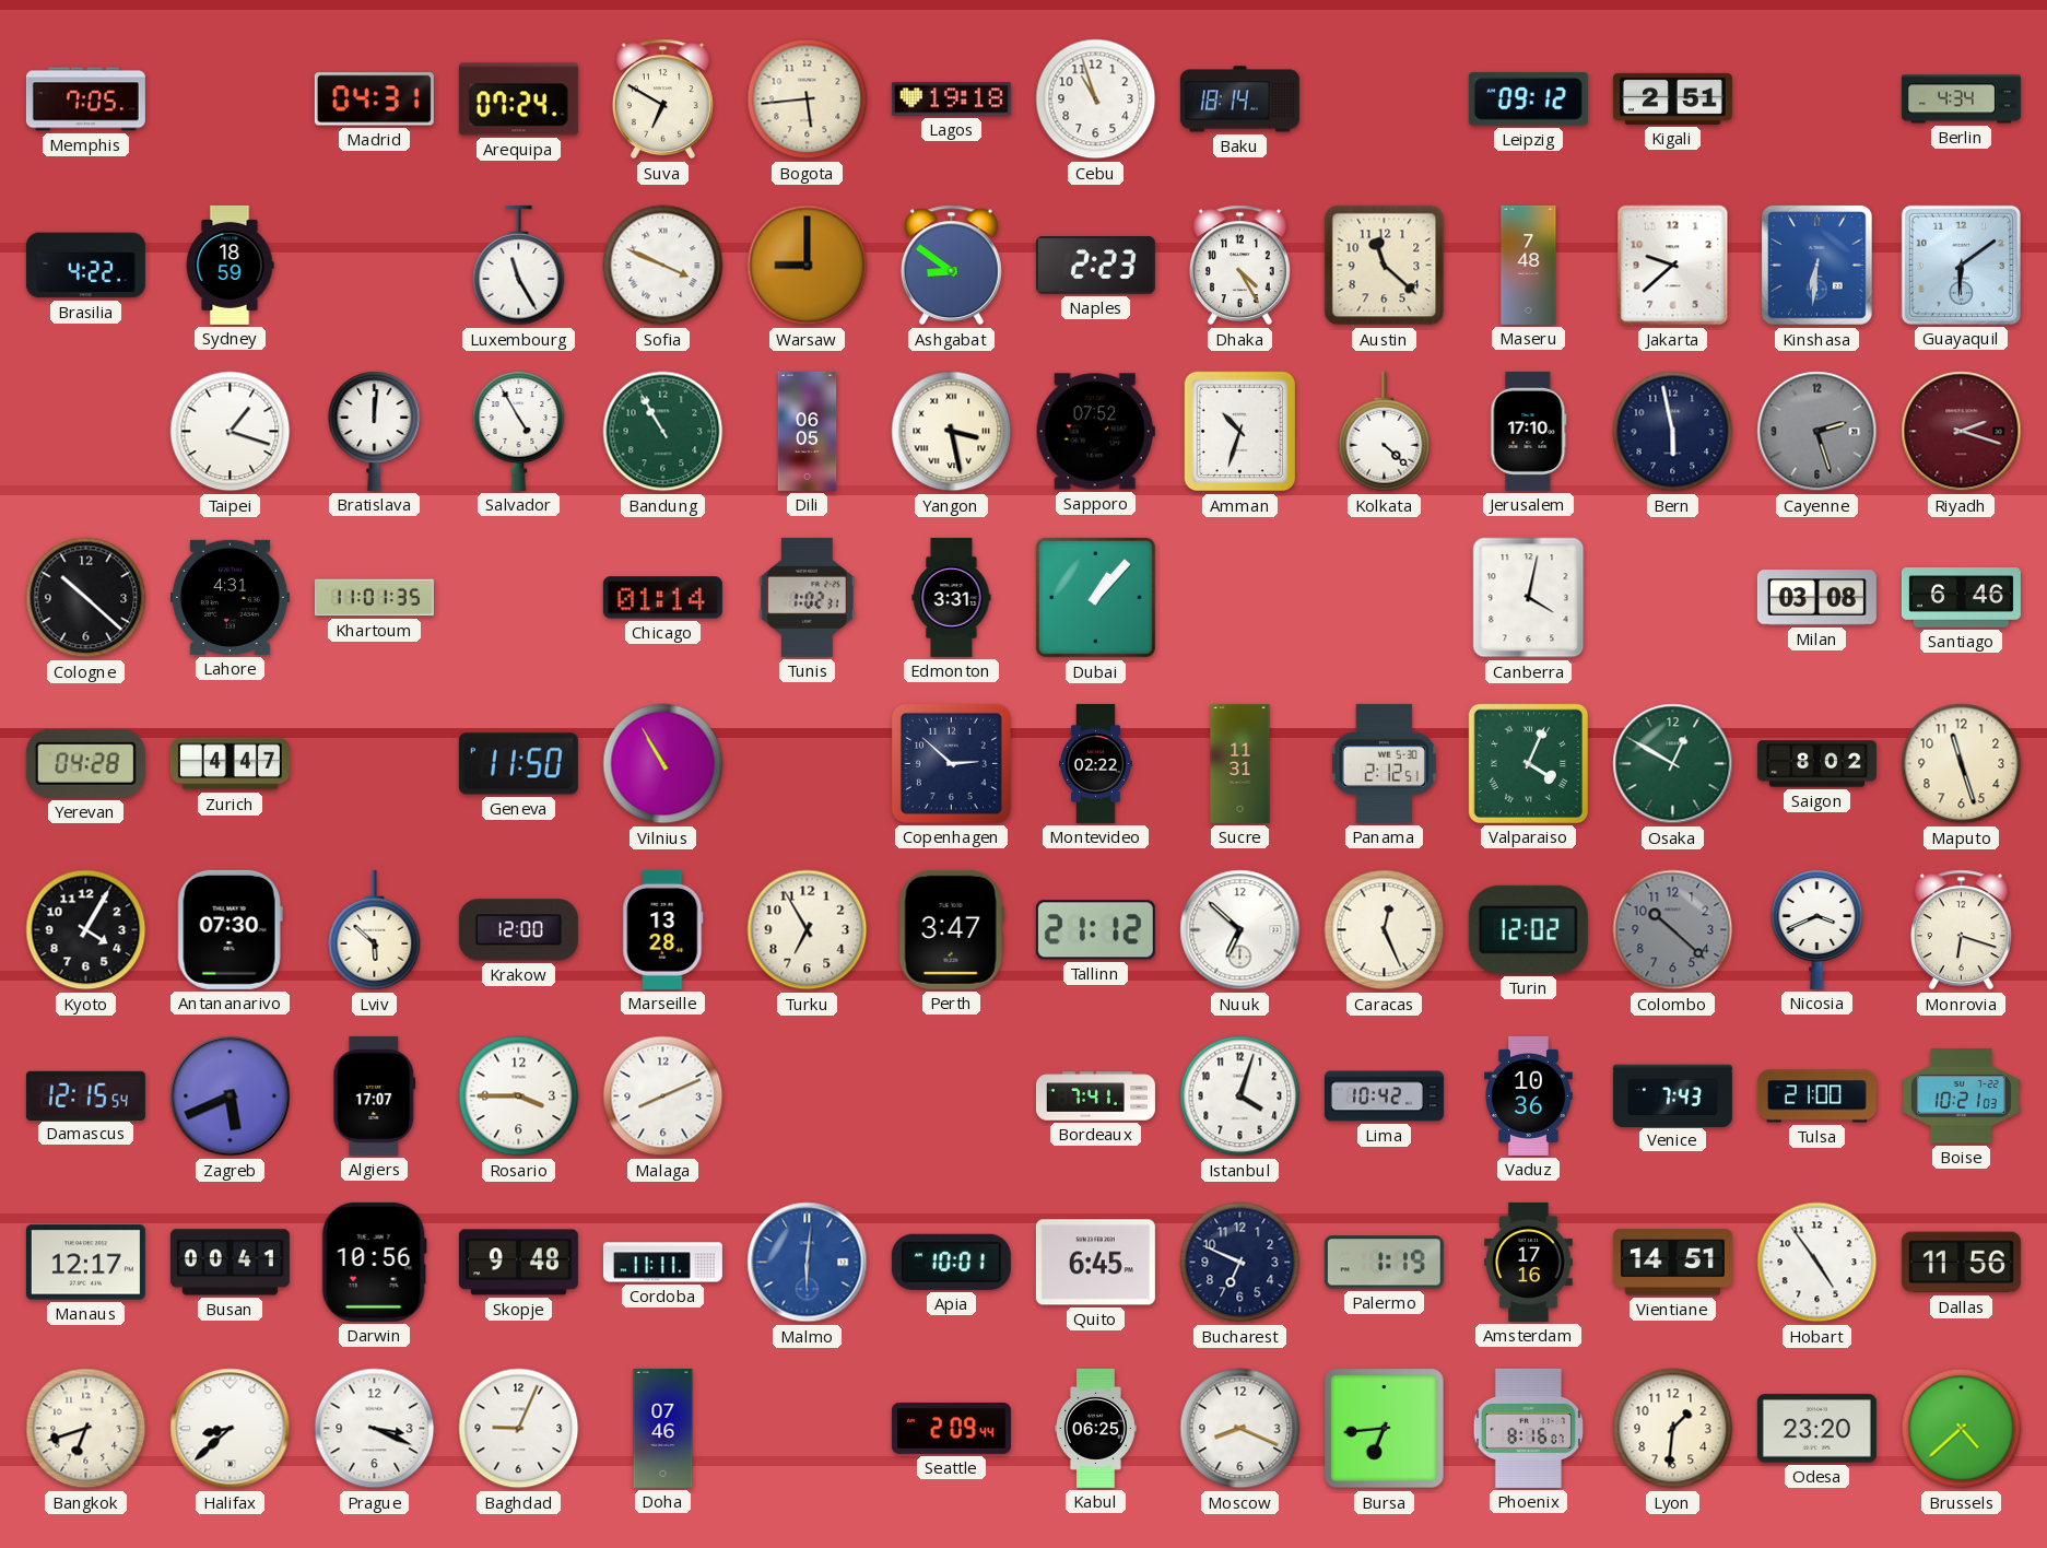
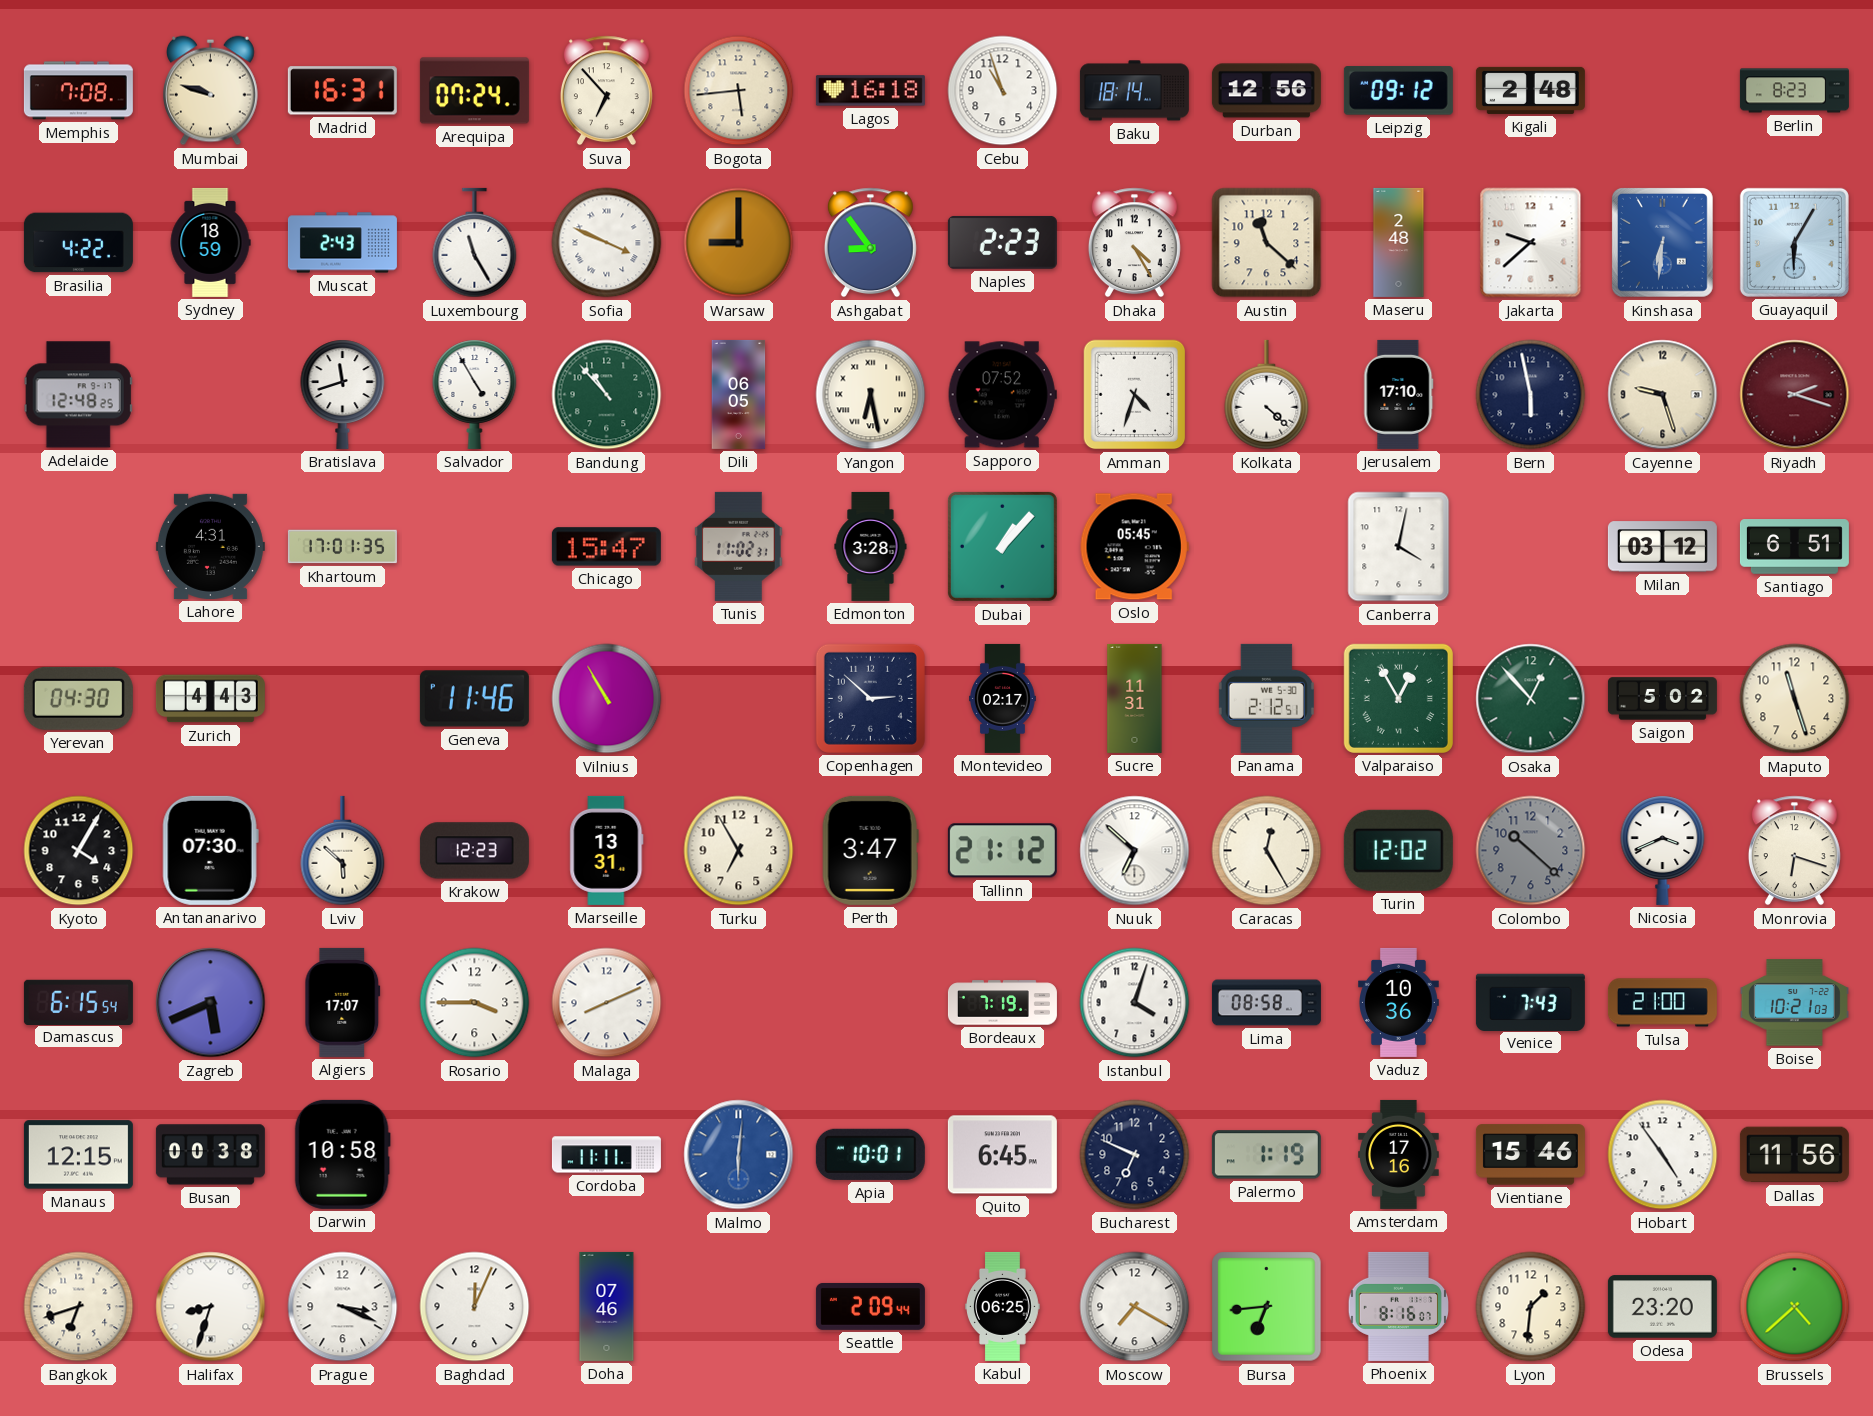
Memphis: 7:05 -> 7:08 (78, 91)
Mumbai: none -> 9:48 (210, 91)
Madrid: 04:31 -> 16:31 (342, 91)
Suva: 6:50 -> 6:53 (606, 91)
Lagos: 19:18 -> 16:18 (870, 91)
Durban: none -> 12:56 (1266, 91)
Kigali: 2:51 -> 2:48 (1530, 90)
Berlin: 4:34 -> 8:23 (1794, 91)
Muscat: none -> 2:43 (342, 243)
Ashgabat: 8:51 -> 8:54 (870, 243)
Maseru: 7:48 -> 2:48 (1399, 242)
Guayaquil: 6:09 -> 6:05 (1794, 242)
Adelaide: none -> 12:48 (78, 395)
Taipei: 1:18 -> none (231, 432)
Bratislava: 12:01 -> 11:42 (343, 394)
Bandung: 10:55 -> 10:53 (607, 395)
Yangon: 3:28 -> 6:28 (871, 395)
Amman: 10:33 -> 4:33 (1135, 395)
Cayenne: 2:27 -> 9:27 (1663, 395)
Cayenne dial: grey -> cream (1663, 395)
Cologne: 10:22 -> none (86, 598)
Khartoum: 11:01 -> 17:01 (342, 547)
Chicago: 01:14 -> 15:47 (606, 547)
Tunis: 1:02 -> 11:02 (738, 546)
Edmonton: 3:31 -> 3:28 (871, 546)
Oslo: none -> 05:45 (1134, 547)
Milan: 03:08 -> 03:12 (1662, 547)
Santiago: 6:46 -> 6:51 (1794, 547)
Yerevan: 04:28 -> 04:30 (78, 698)
Zurich: 4:47 -> 4:43 (210, 699)
Geneva: 11:50 -> 11:46 (474, 699)
Montevideo: 02:22 -> 02:17 (1003, 698)
Valparaiso: 4:04 -> 12:55 (1398, 698)
Osaka: 12:50 -> 12:53 (1531, 699)
Saigon: 8:02 -> 5:02 (1662, 699)
Krakow: 12:00 -> 12:23 (474, 851)
Marseille: 13:28 -> 13:31 (607, 850)
Caracas: 12:26 -> 12:25 (1267, 851)
Damascus: 12:15 -> 6:15 (78, 1002)
Bordeaux: 7:41 -> 7:19 (1002, 1003)
Lima: 10:42 -> 08:58 (1266, 1003)
Manaus: 12:17 -> 12:15 (78, 1155)
Busan: 00:41 -> 00:38 (210, 1155)
Darwin: 10:56 -> 10:58 (342, 1154)
Skopje: 9:48 -> none (518, 1263)
Vientiane: 14:51 -> 15:46 (1530, 1155)
Halifax: 8:38 -> 8:33 (211, 1307)
Baghdad: 9:04 -> 12:04 (475, 1307)
Moscow: 8:19 -> 7:20 (1135, 1307)
